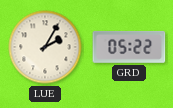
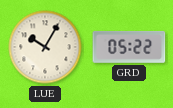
LUE: 2:05 -> 10:05 (45, 47)
